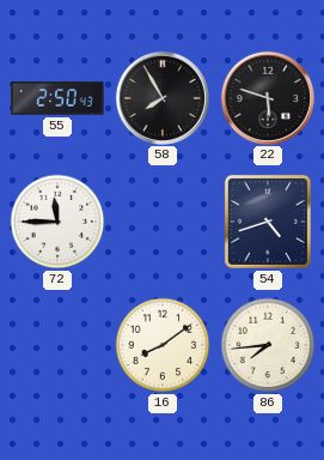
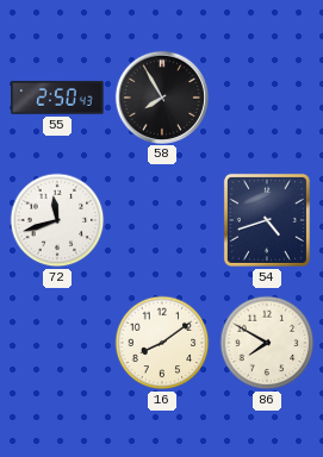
22: 5:48 -> none (267, 97)
72: 11:45 -> 11:42 (57, 220)
86: 7:44 -> 7:50 (267, 343)
